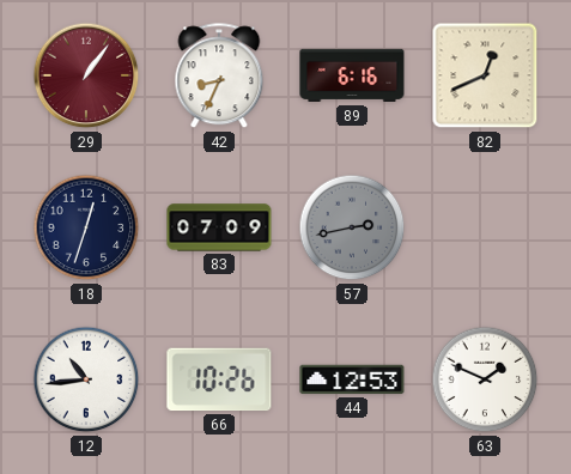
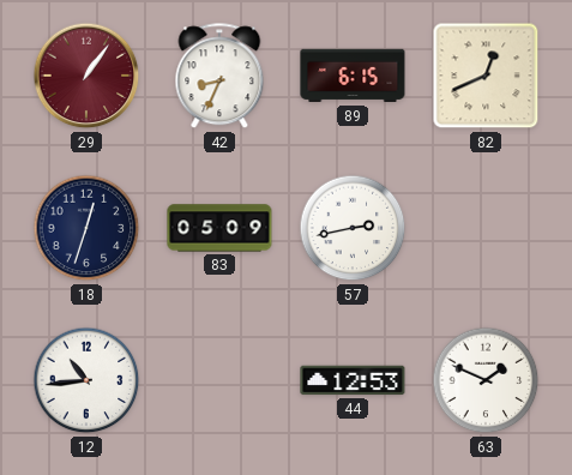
89: 6:16 -> 6:15 (353, 76)
83: 07:09 -> 05:09 (219, 228)
57 dial: grey -> white (353, 228)
66: 10:26 -> none (219, 379)
